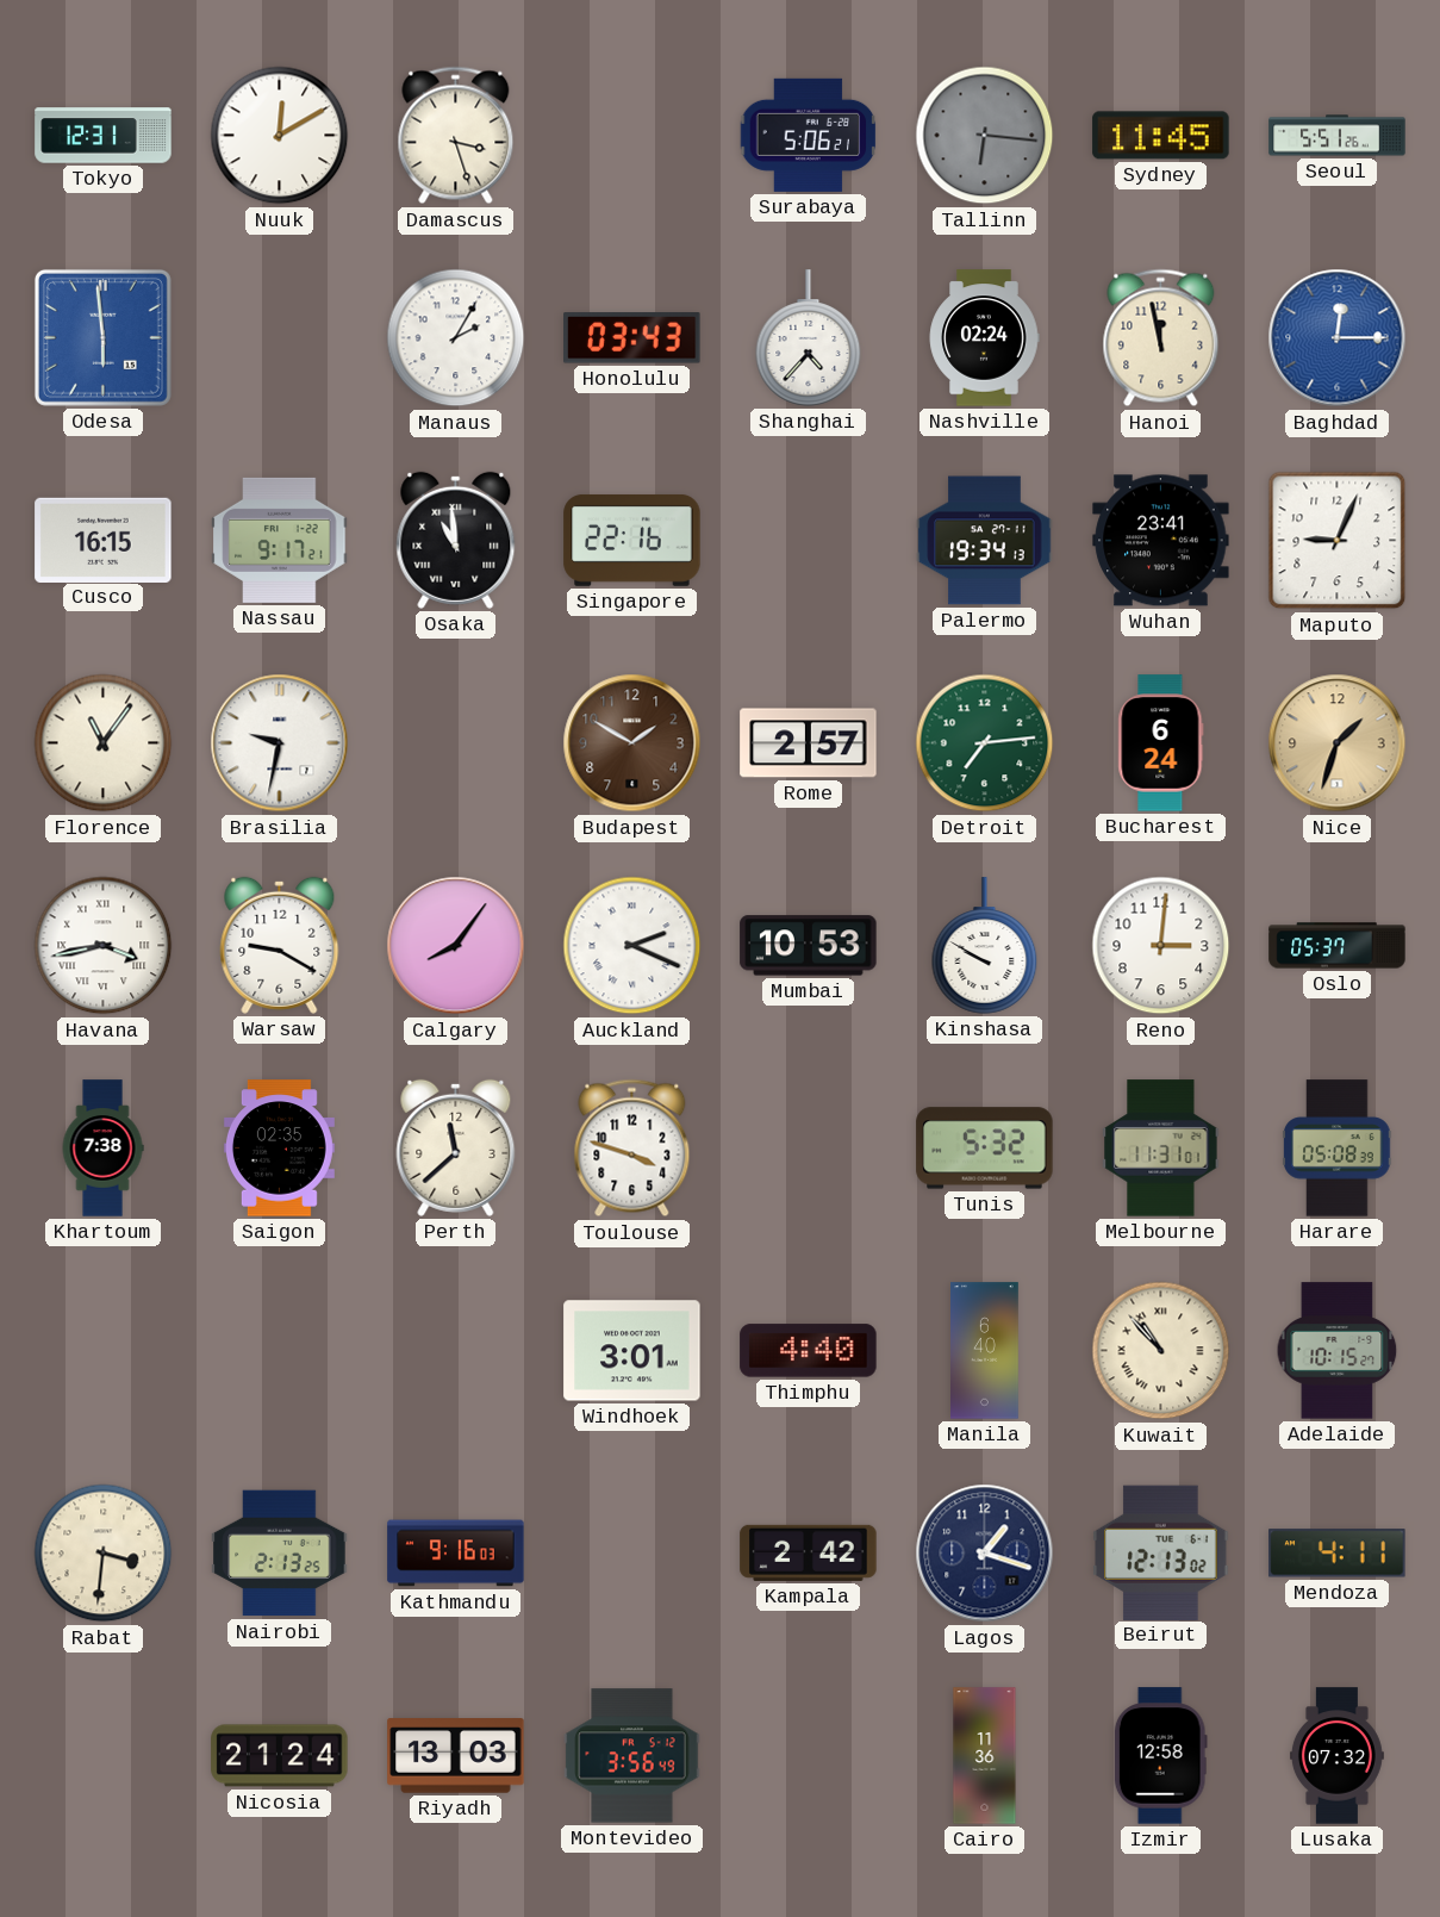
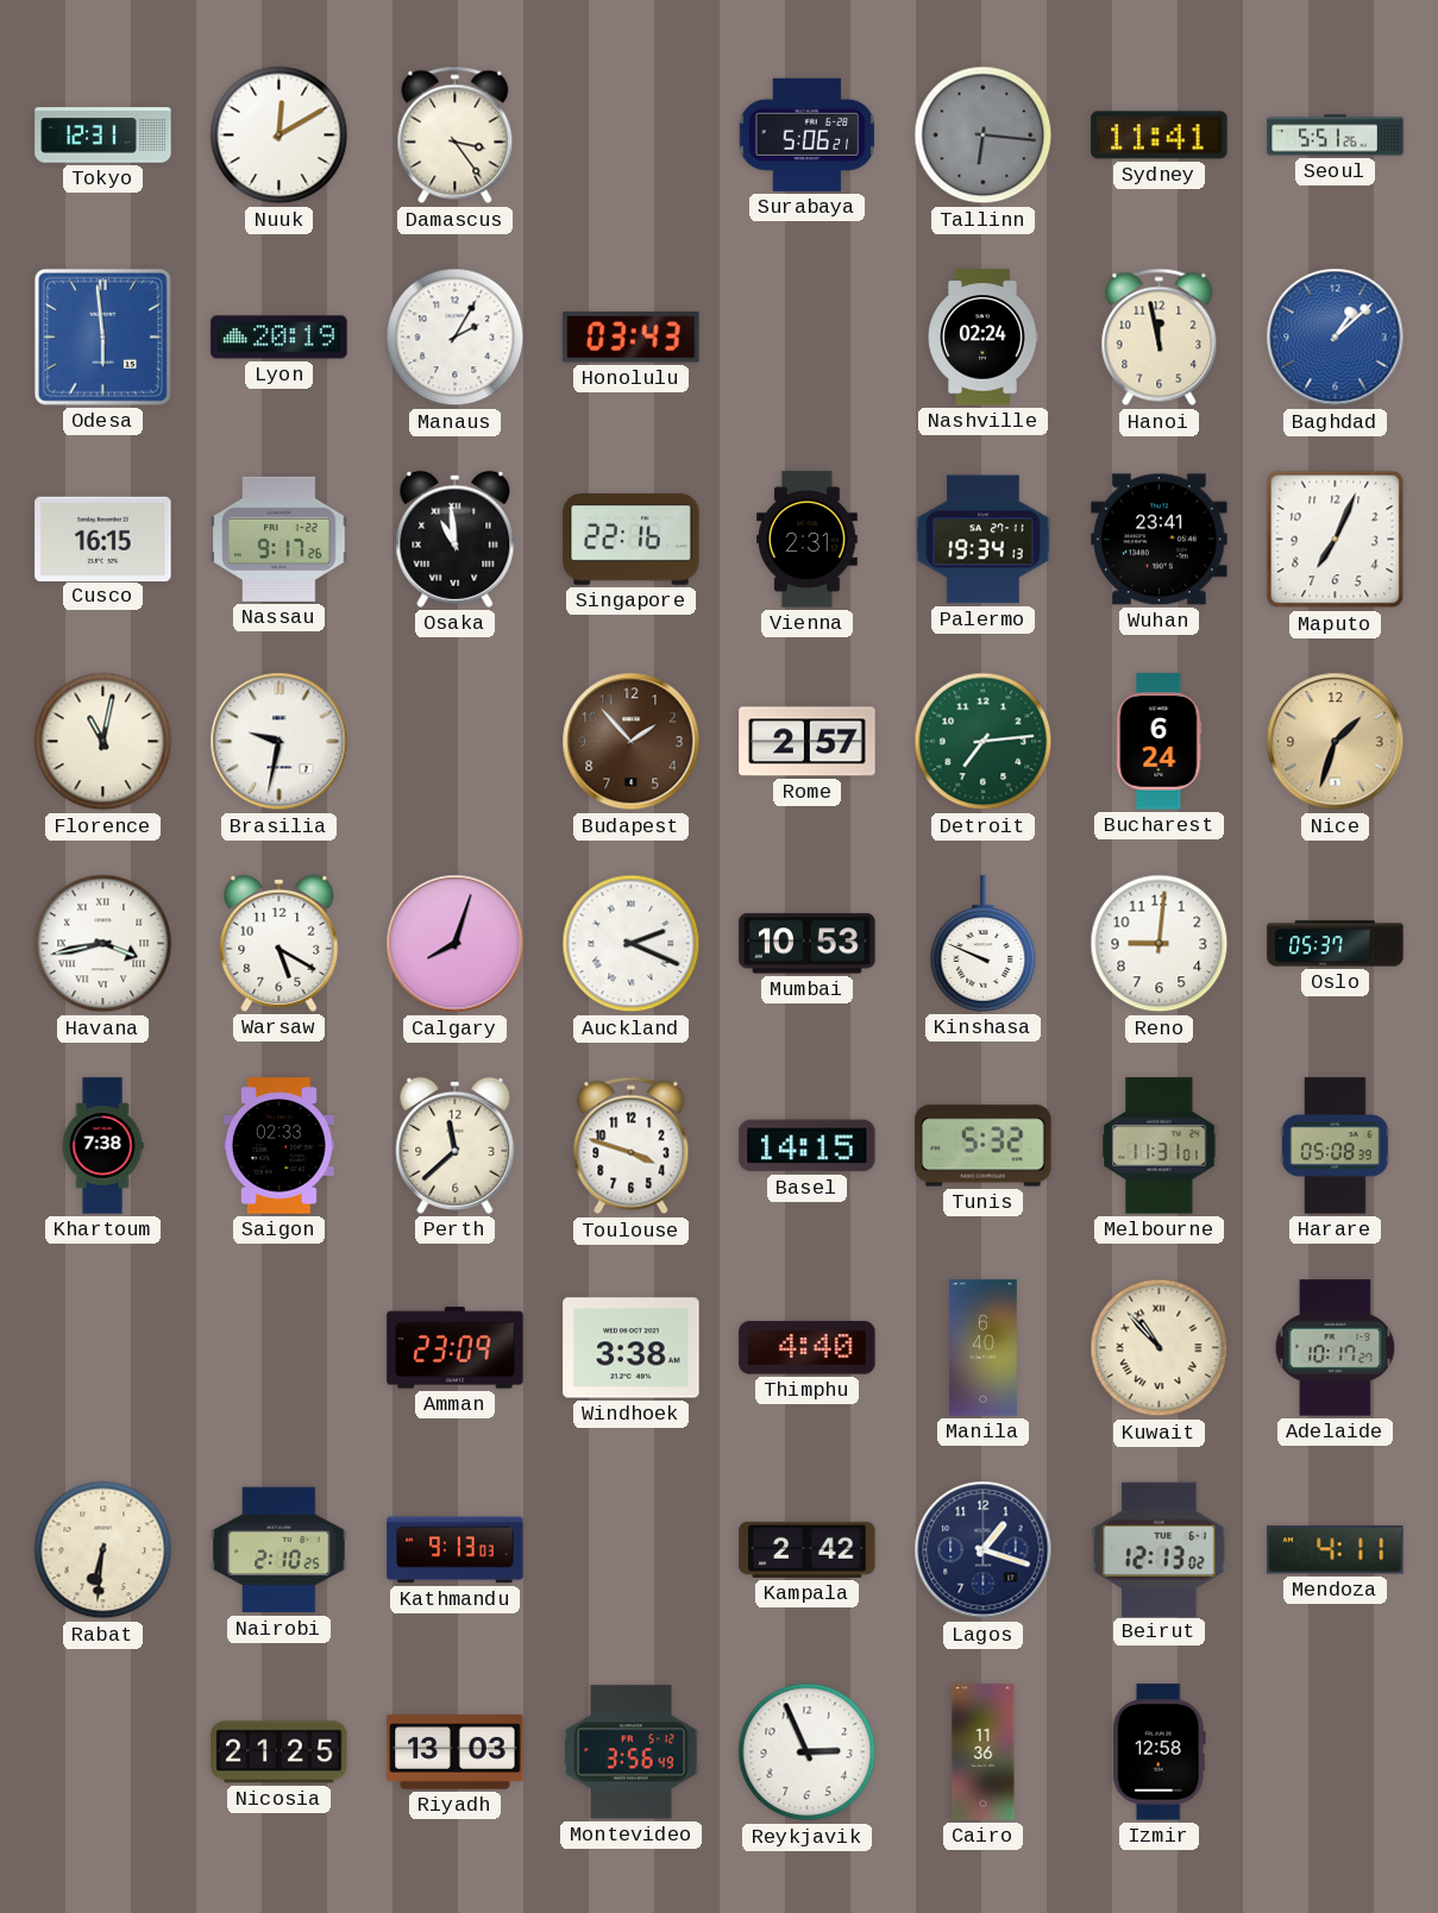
Damascus: 3:27 -> 3:24 (456, 136)
Sydney: 11:45 -> 11:41 (1160, 136)
Lyon: none -> 20:19 (280, 338)
Shanghai: 4:37 -> none (809, 338)
Baghdad: 12:15 -> 1:08 (1336, 338)
Nassau: 9:17:21 -> 9:17:26 (280, 539)
Vienna: none -> 2:31 (808, 540)
Maputo: 9:04 -> 7:04 (1336, 540)
Florence: 11:06 -> 11:02 (103, 742)
Budapest: 1:50 -> 1:53 (632, 742)
Warsaw: 9:20 -> 5:20 (280, 943)
Calgary: 8:06 -> 8:03 (456, 944)
Kinshasa: 9:50 -> 9:49 (984, 944)
Reno: 3:01 -> 9:01 (1160, 944)
Saigon: 02:35 -> 02:33 (278, 1146)
Basel: none -> 14:15 (808, 1146)
Amman: none -> 23:09 (456, 1348)
Windhoek: 3:01 -> 3:38 (632, 1348)
Adelaide: 10:15 -> 10:17 (1336, 1348)
Rabat: 3:31 -> 6:31 (103, 1550)
Nairobi: 2:13 -> 2:10 (280, 1550)
Kathmandu: 9:16 -> 9:13 (456, 1550)
Nicosia: 21:24 -> 21:25 (280, 1752)
Reykjavik: none -> 2:56 (808, 1752)
Lusaka: 07:32 -> none (1336, 1756)
